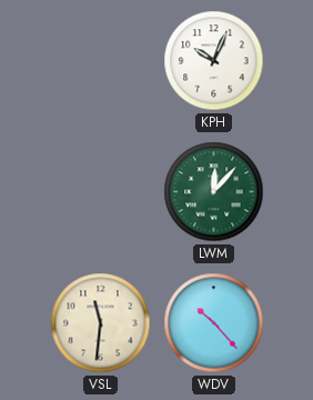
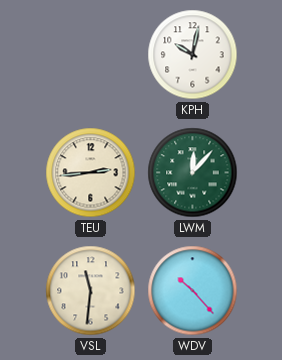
KPH: 10:04 -> 10:02 (193, 55)
TEU: none -> 2:44 (91, 173)
